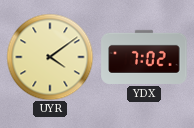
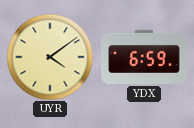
YDX: 7:02 -> 6:59 (144, 57)
